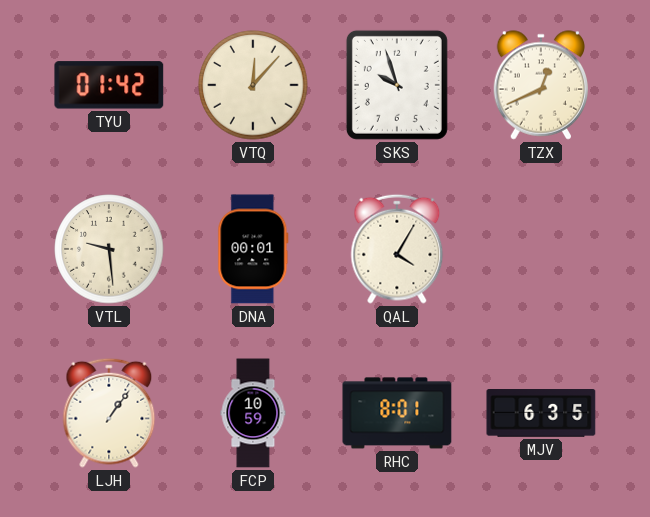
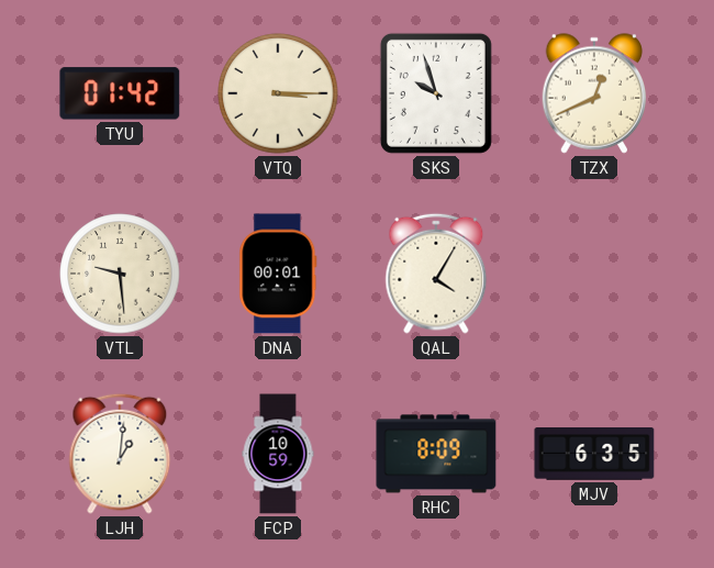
VTQ: 12:07 -> 3:15 (278, 93)
LJH: 1:06 -> 1:01 (120, 454)
RHC: 8:01 -> 8:09 (436, 454)
